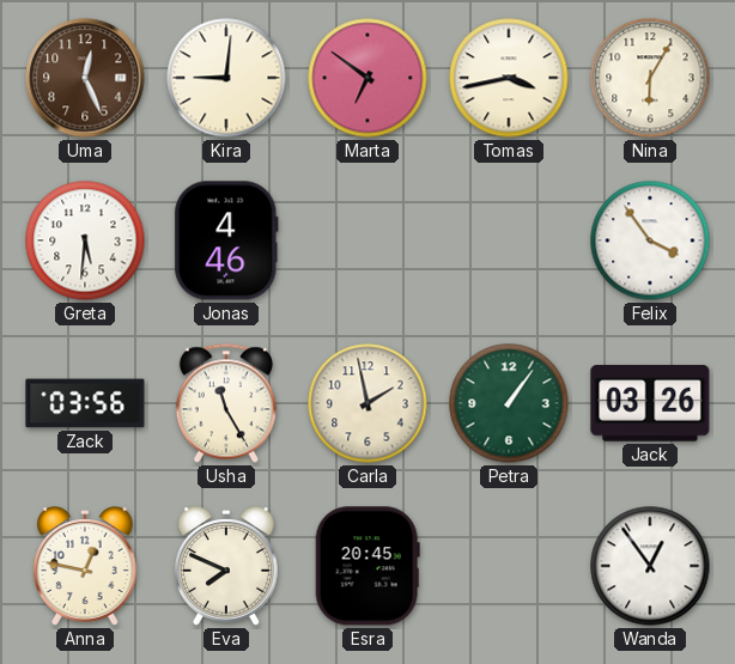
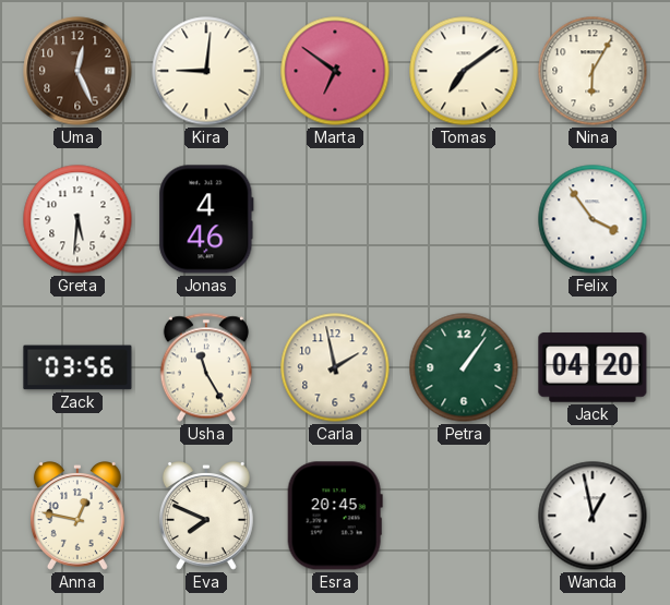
Tomas: 3:43 -> 7:09 (464, 71)
Jack: 03:26 -> 04:20 (593, 367)
Wanda: 12:54 -> 12:58 (593, 516)
